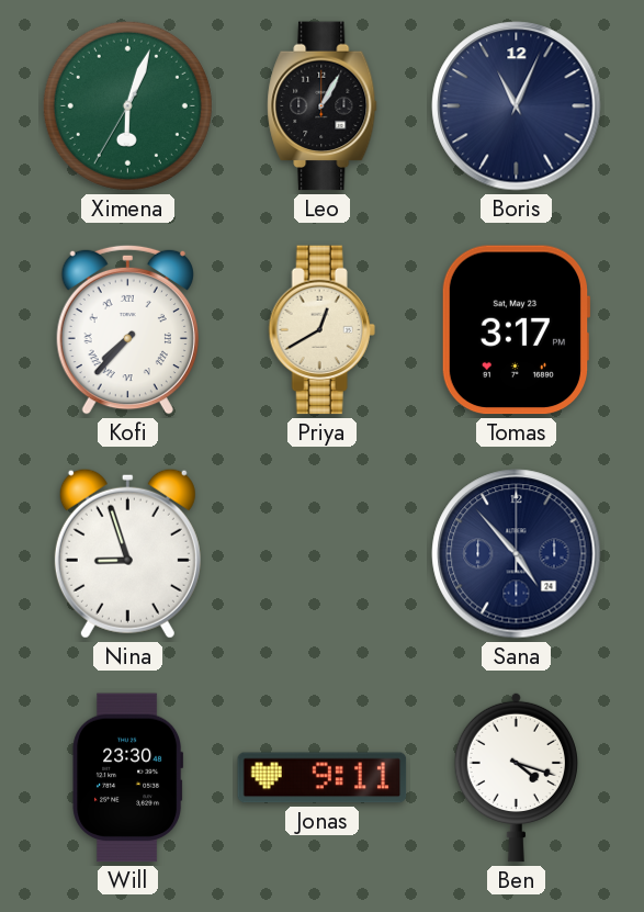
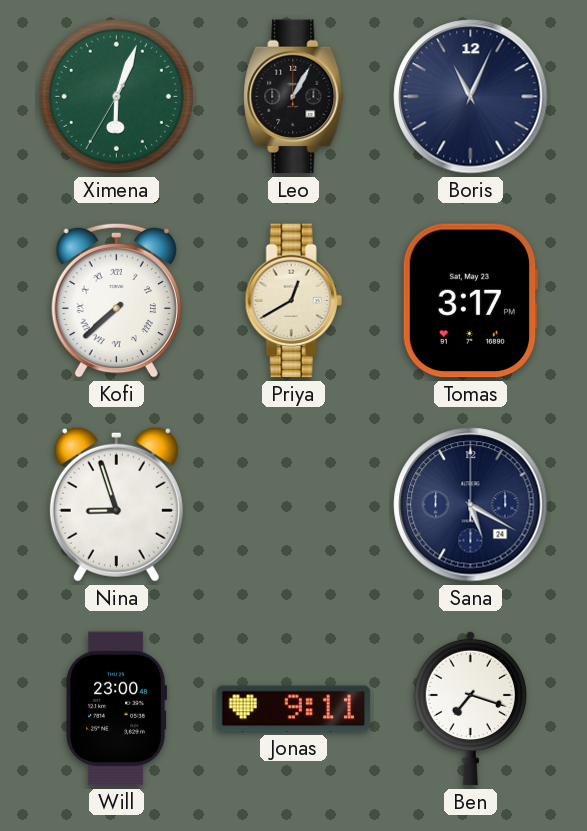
Kofi: 7:37 -> 7:38 (116, 300)
Sana: 4:53 -> 5:20 (471, 505)
Will: 23:30 -> 23:00 (117, 709)
Ben: 4:18 -> 7:18 (470, 708)
